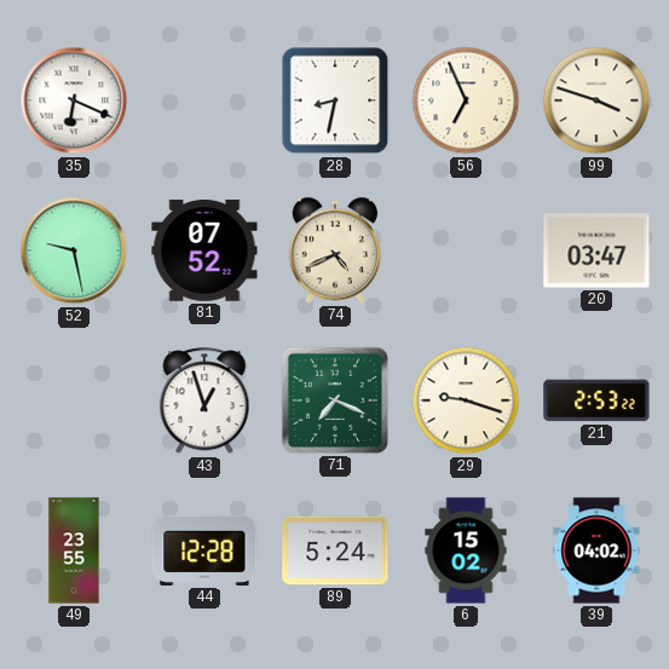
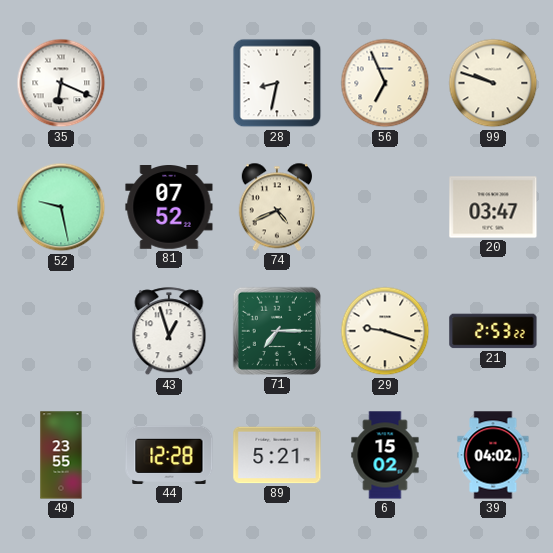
99: 3:48 -> 9:48 (493, 83)
71: 7:19 -> 7:15 (277, 331)
89: 5:24 -> 5:21 (277, 455)
